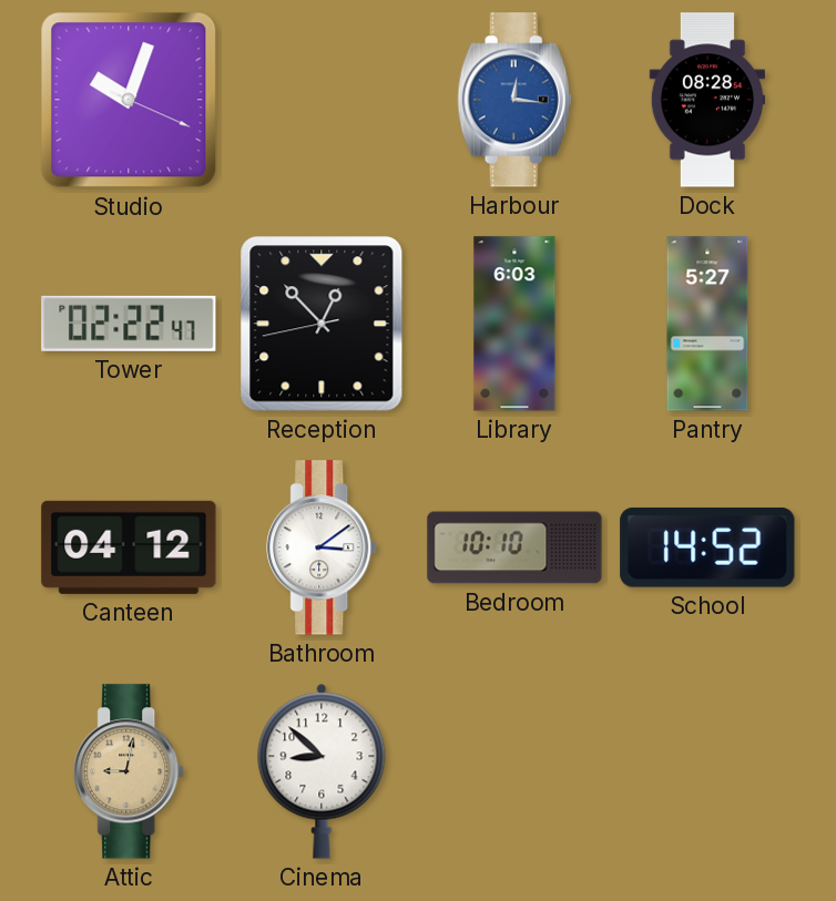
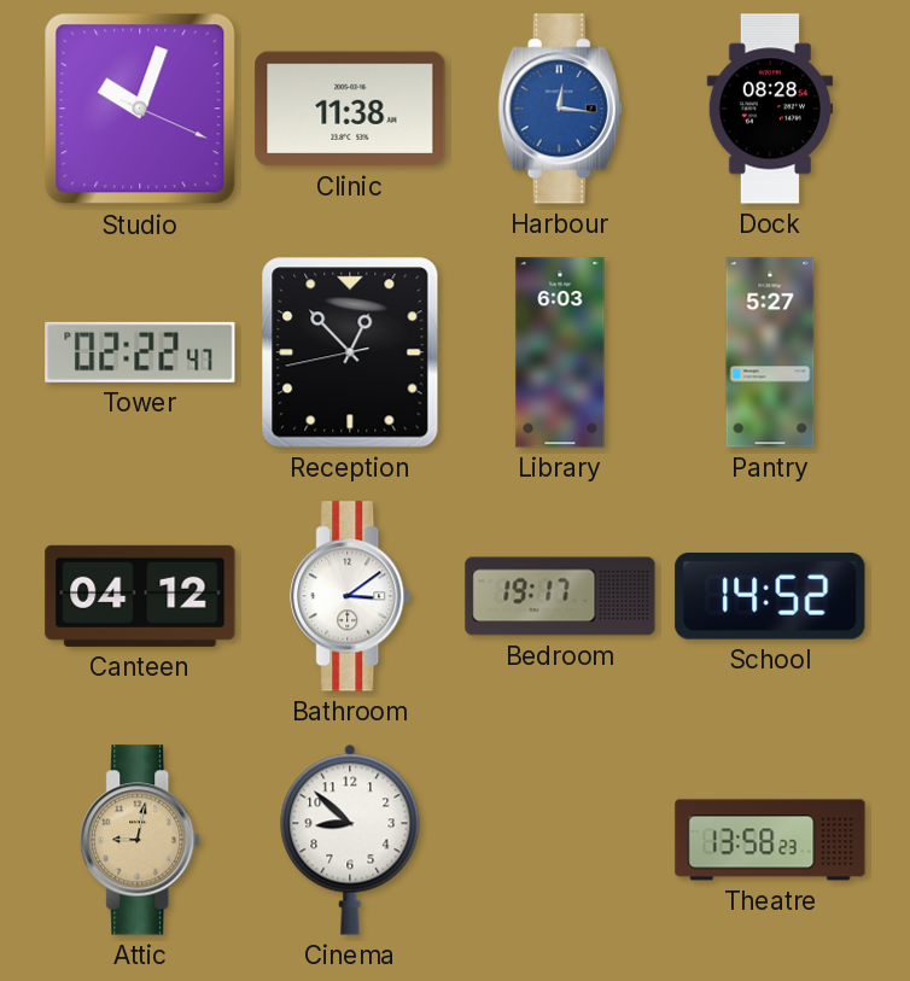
Clinic: none -> 11:38 (350, 109)
Bedroom: 10:10 -> 19:17 (560, 596)
Theatre: none -> 13:58 (770, 840)
